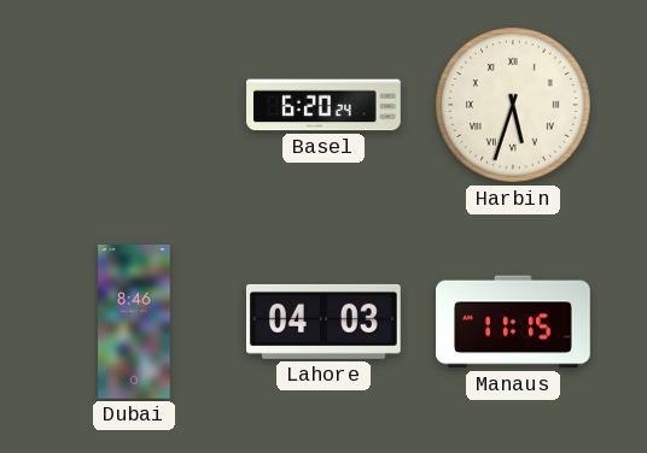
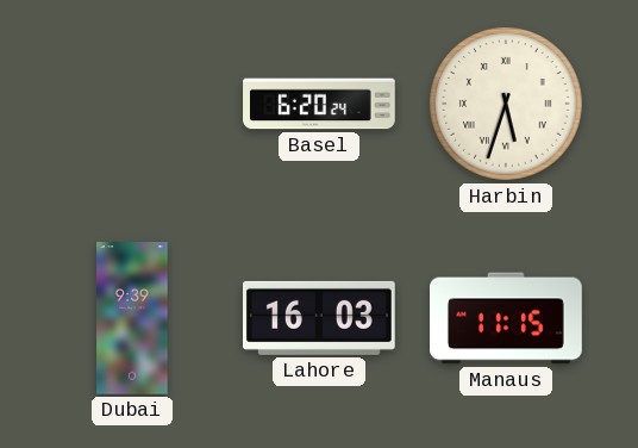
Dubai: 8:46 -> 9:39 (132, 318)
Lahore: 04:03 -> 16:03 (320, 318)
